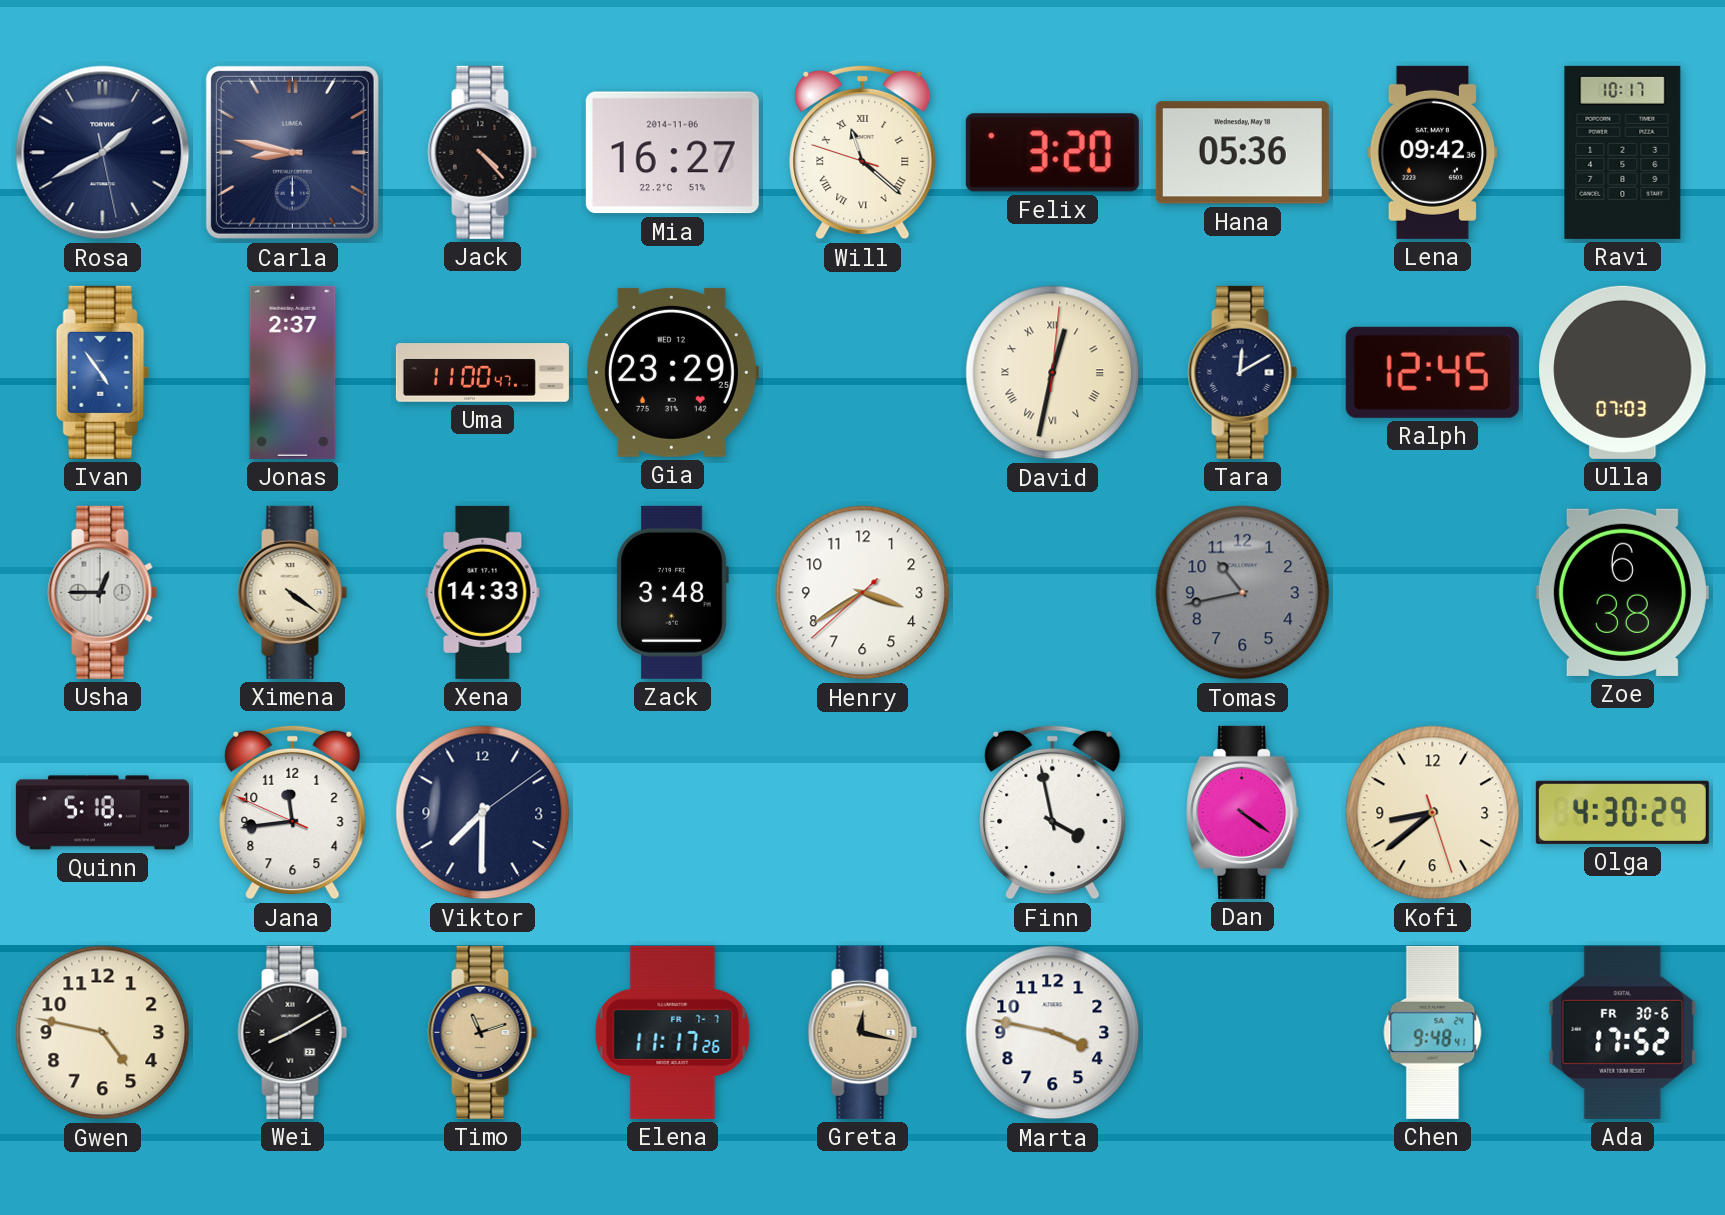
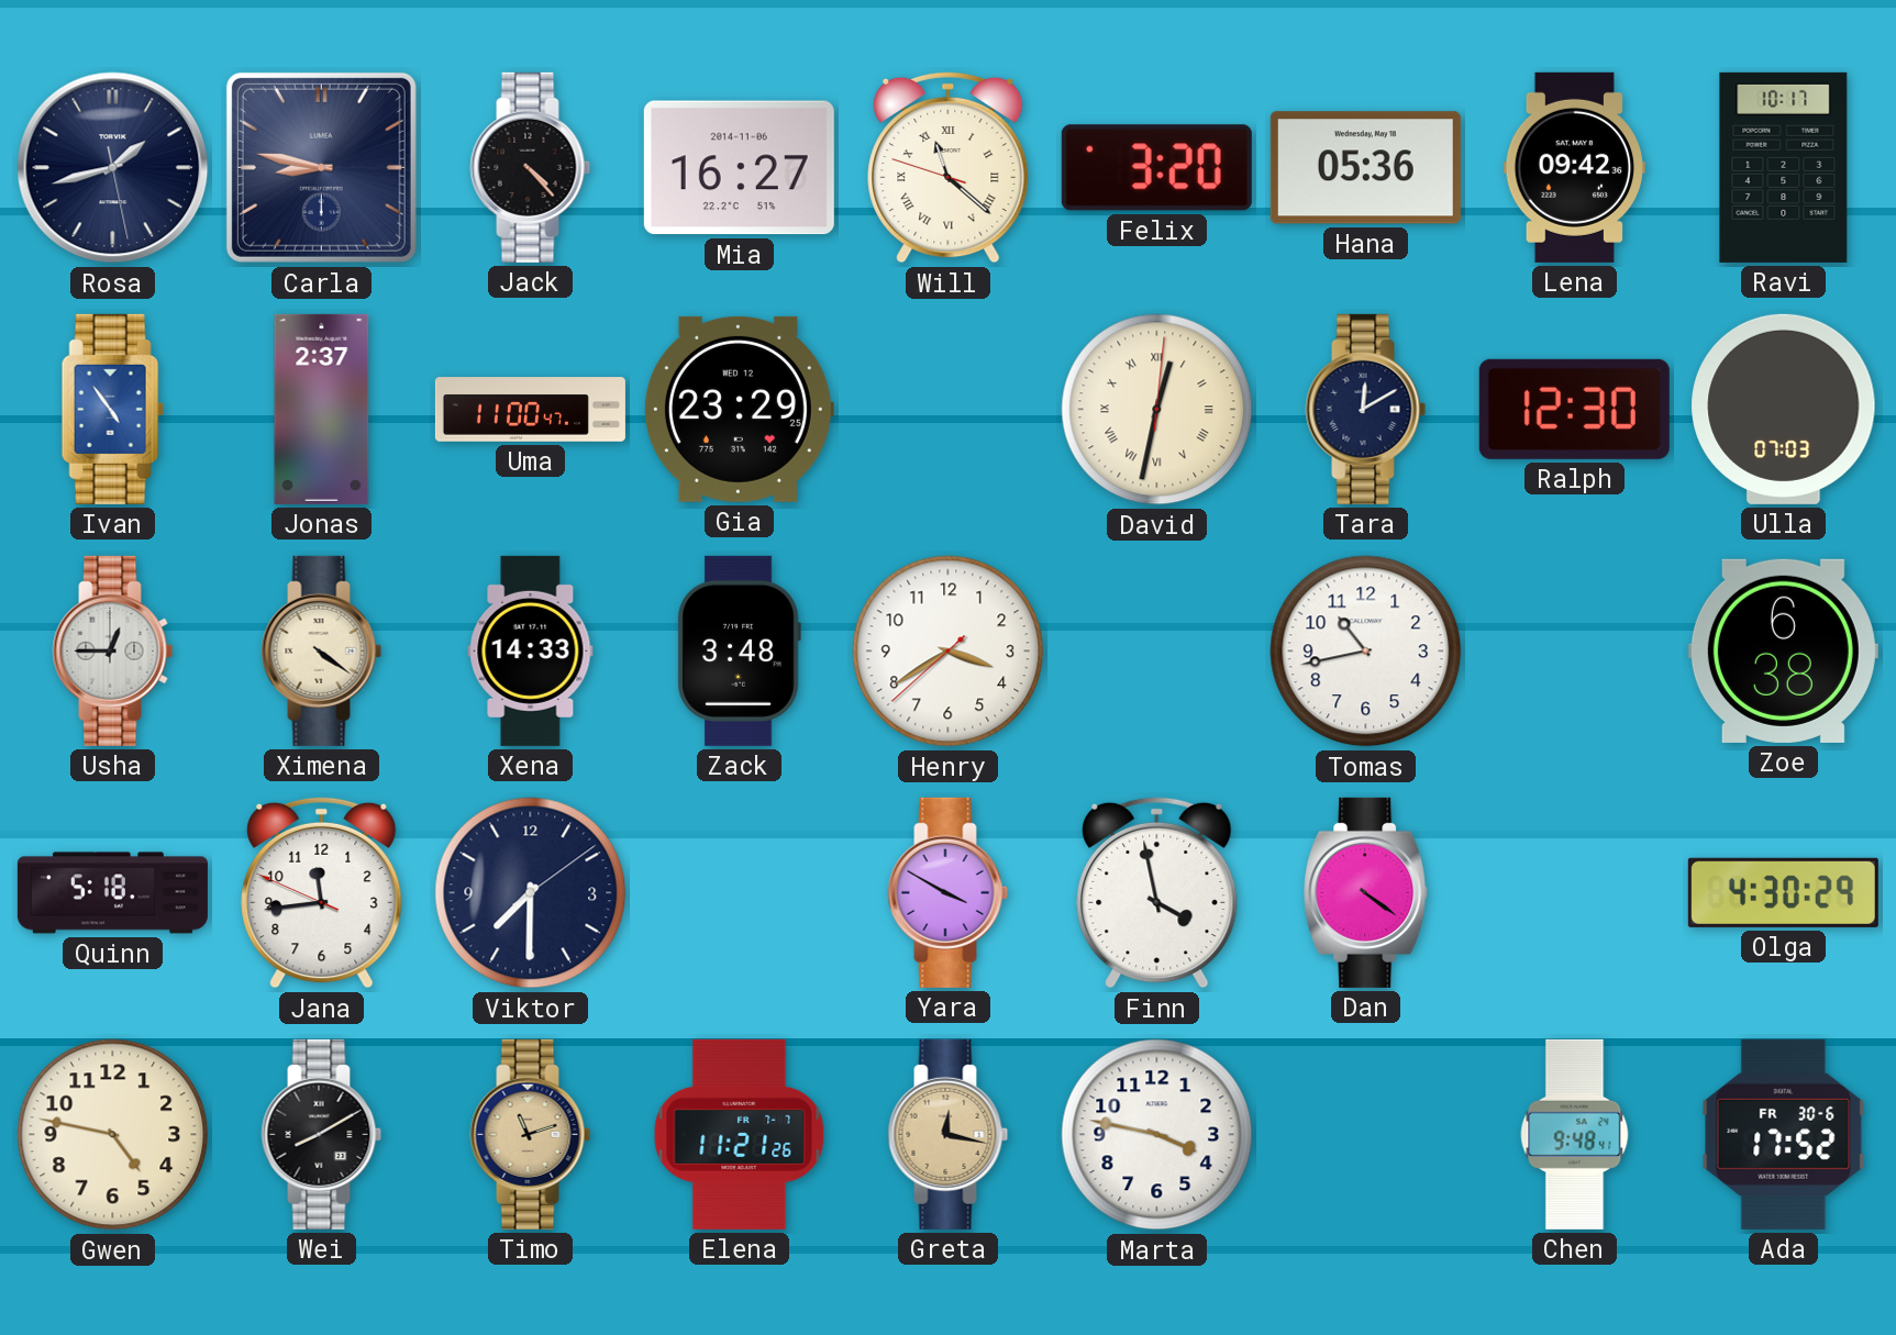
Rosa: 1:40 -> 1:42 (113, 168)
Ralph: 12:45 -> 12:30 (1574, 409)
Tomas dial: grey -> white (1366, 652)
Yara: none -> 3:50 (949, 892)
Kofi: 8:38 -> none (1433, 813)
Elena: 11:17 -> 11:21 (740, 1134)
